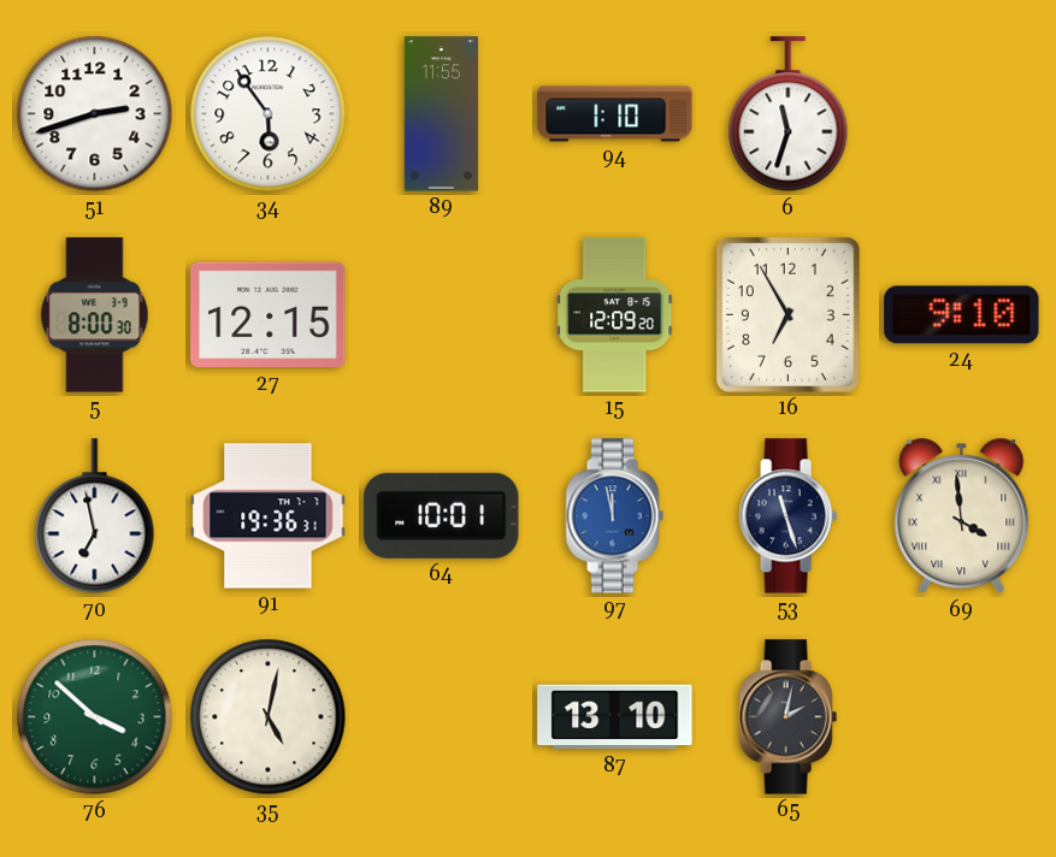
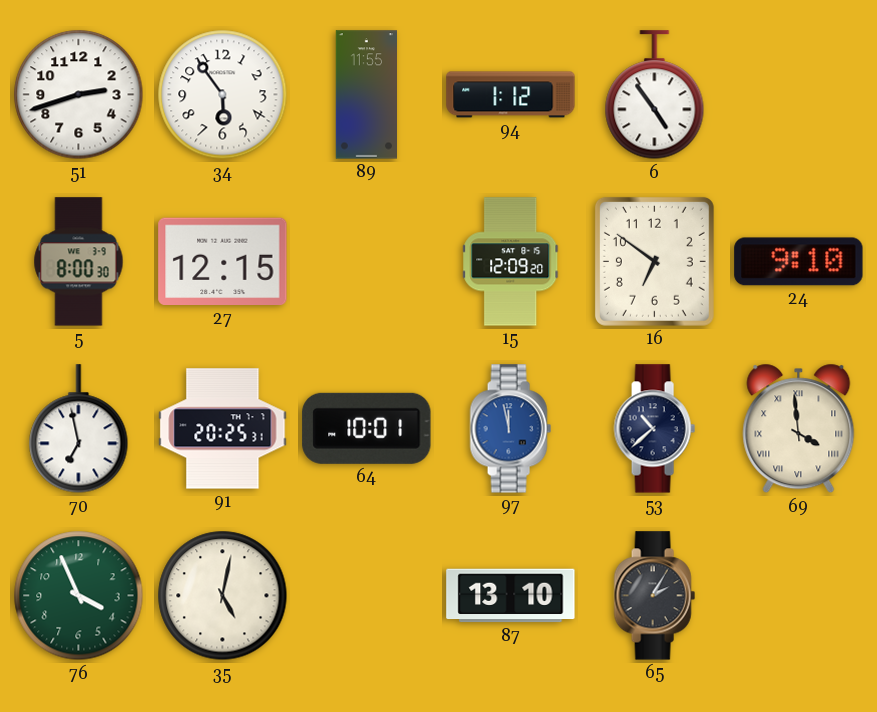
94: 1:10 -> 1:12 (511, 95)
6: 11:33 -> 4:54 (655, 95)
16: 6:55 -> 6:51 (654, 261)
91: 19:36 -> 20:25 (223, 429)
53: 11:27 -> 10:38 (654, 429)
76: 3:52 -> 3:56 (79, 596)
65: 2:02 -> 2:05 (654, 596)
